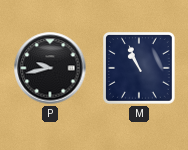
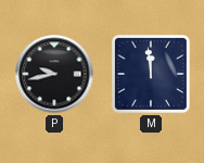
M: 10:56 -> 11:59 (152, 75)
